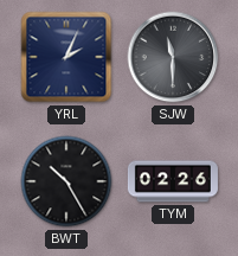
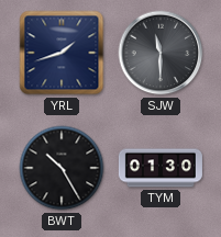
YRL: 2:04 -> 1:42 (62, 53)
TYM: 02:26 -> 01:30 (161, 168)
